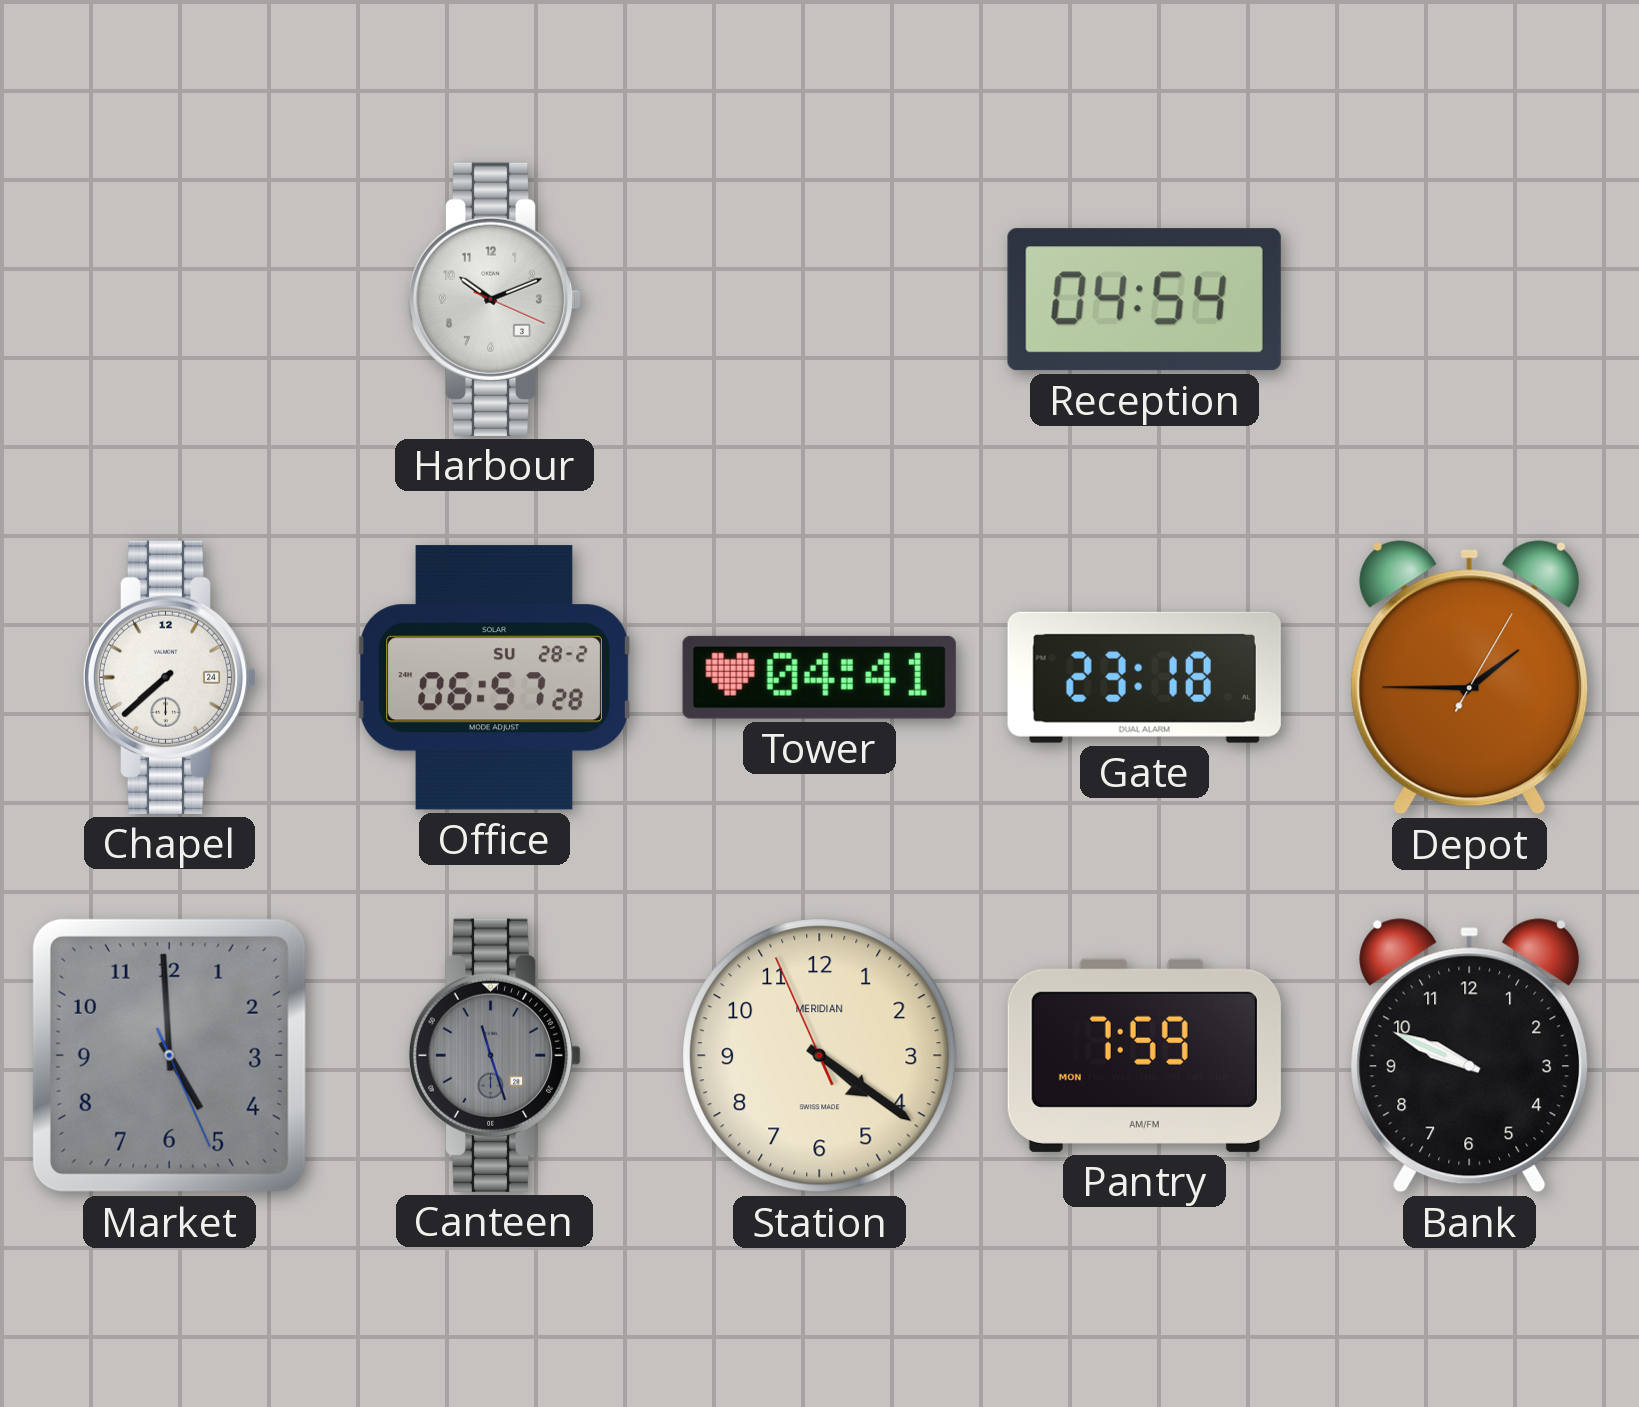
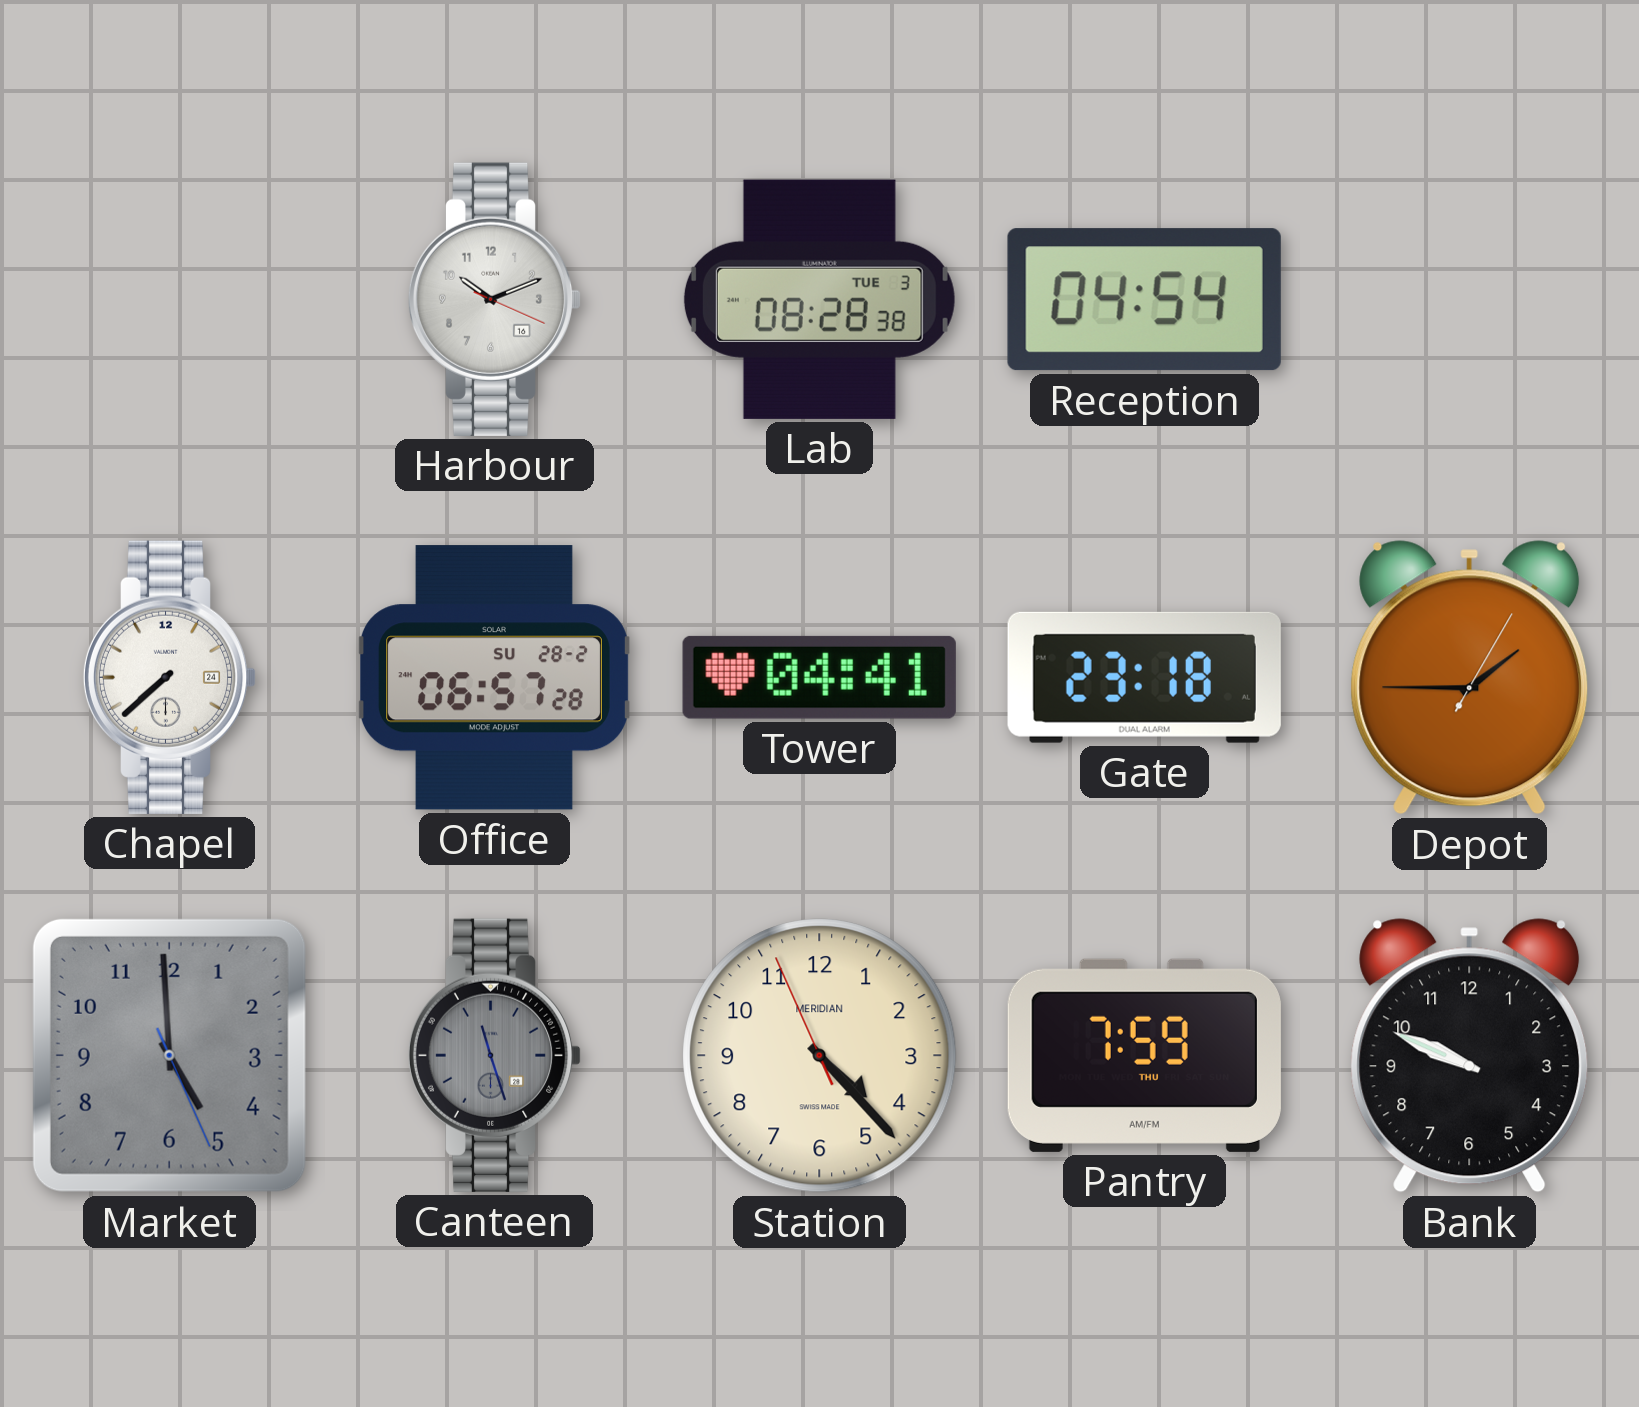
Harbour date: 3 -> 16 (495, 299)
Lab: none -> 08:28 (819, 299)
Station: 4:20 -> 4:22 (820, 1056)
Pantry date: MON -> THU (1144, 1055)
